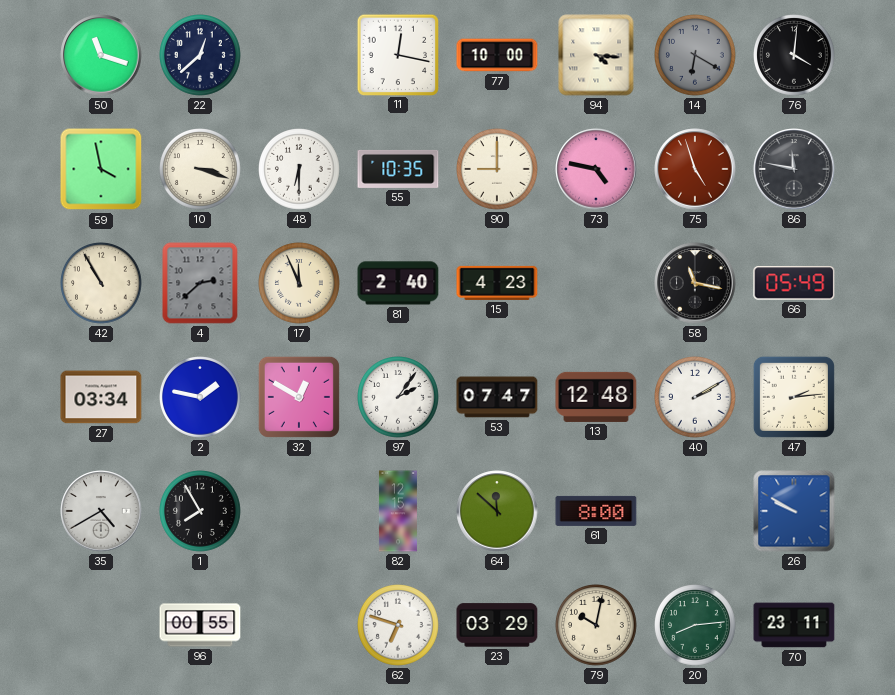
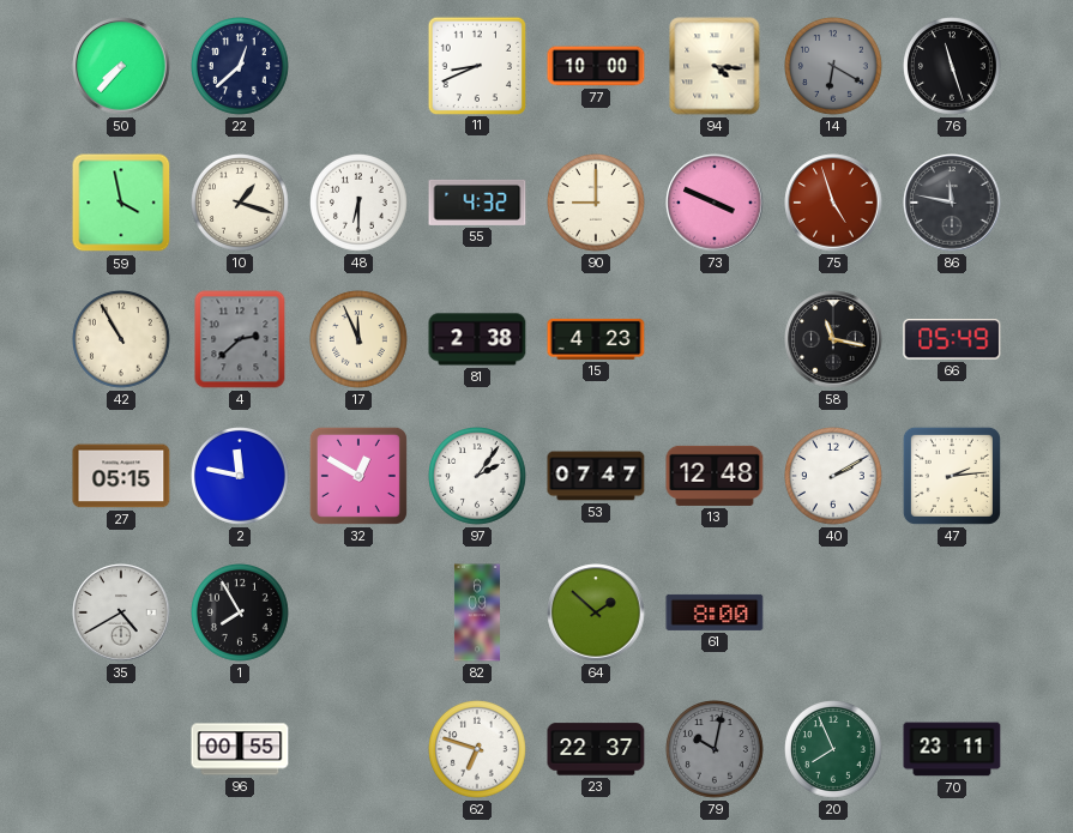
50: 11:18 -> 7:37 (121, 66)
11: 12:17 -> 8:41 (476, 65)
76: 4:01 -> 11:27 (953, 67)
10: 3:18 -> 1:18 (241, 204)
55: 10:35 -> 4:32 (477, 203)
73: 4:47 -> 3:49 (715, 203)
81: 2:40 -> 2:38 (477, 339)
27: 03:34 -> 05:15 (121, 476)
2: 1:47 -> 11:47 (241, 477)
82: 12:15 -> 6:09 (477, 612)
64: 11:52 -> 1:52 (596, 612)
26: 9:50 -> none (794, 511)
23: 03:29 -> 22:37 (596, 749)
79 dial: cream -> grey (716, 750)
20: 8:14 -> 7:56 (834, 750)
